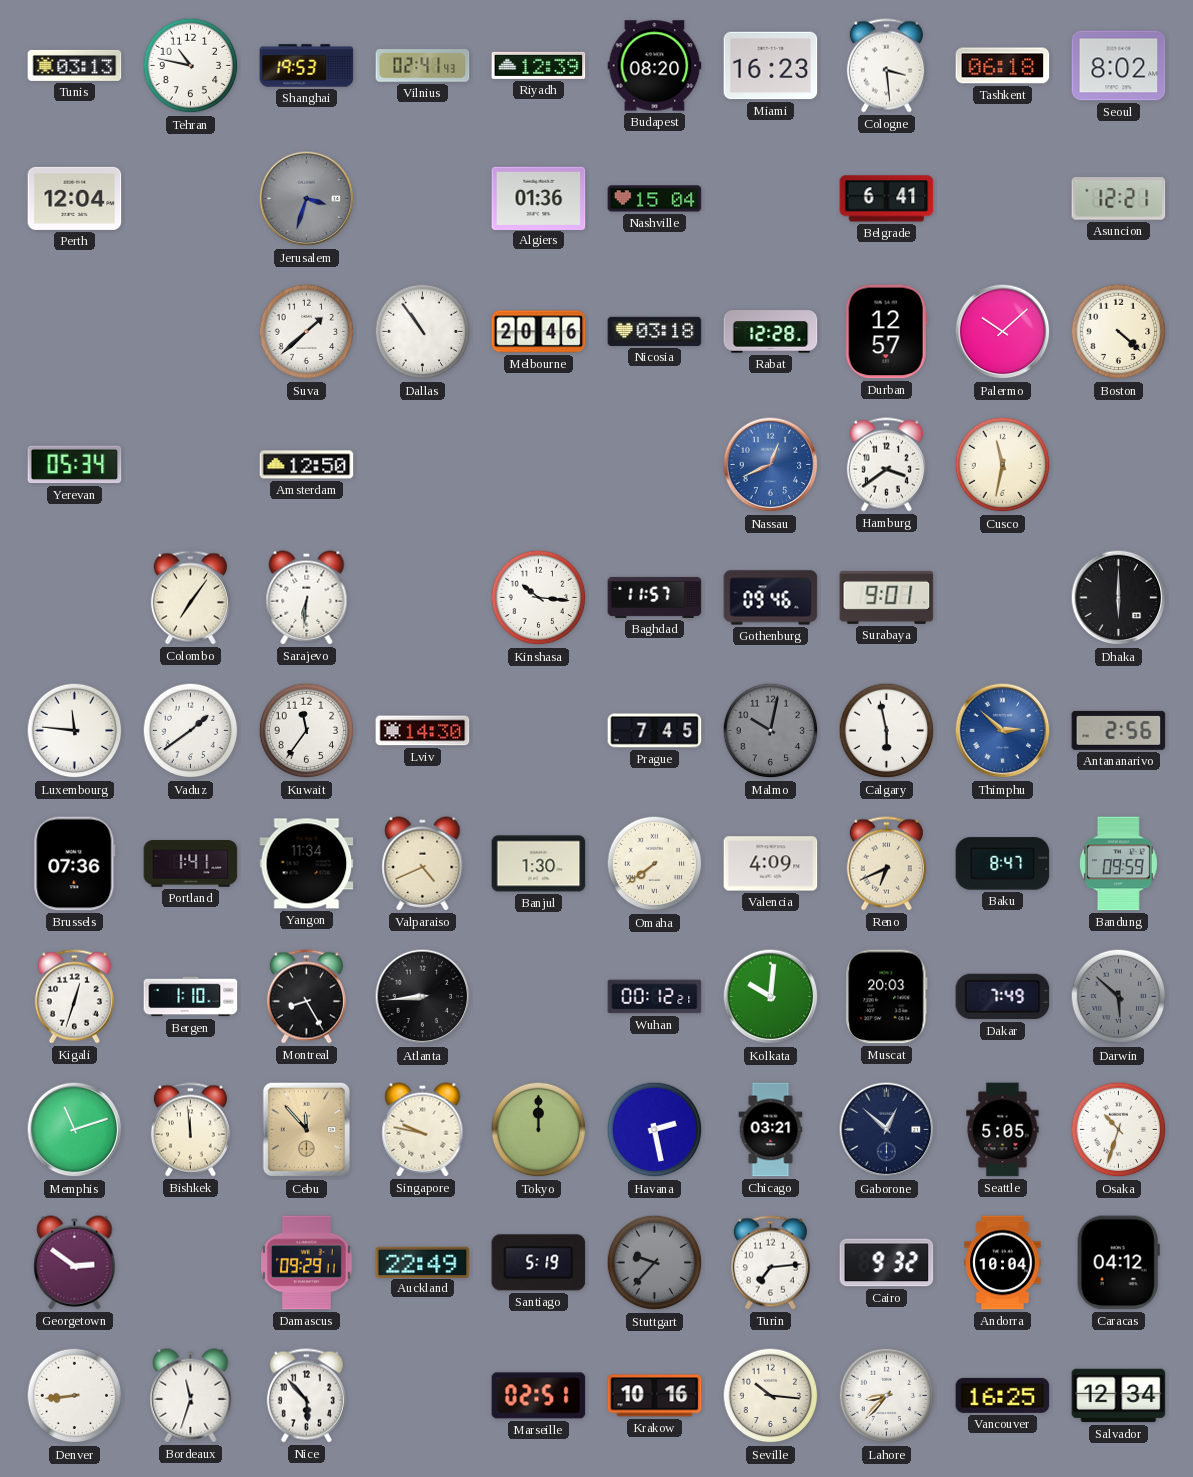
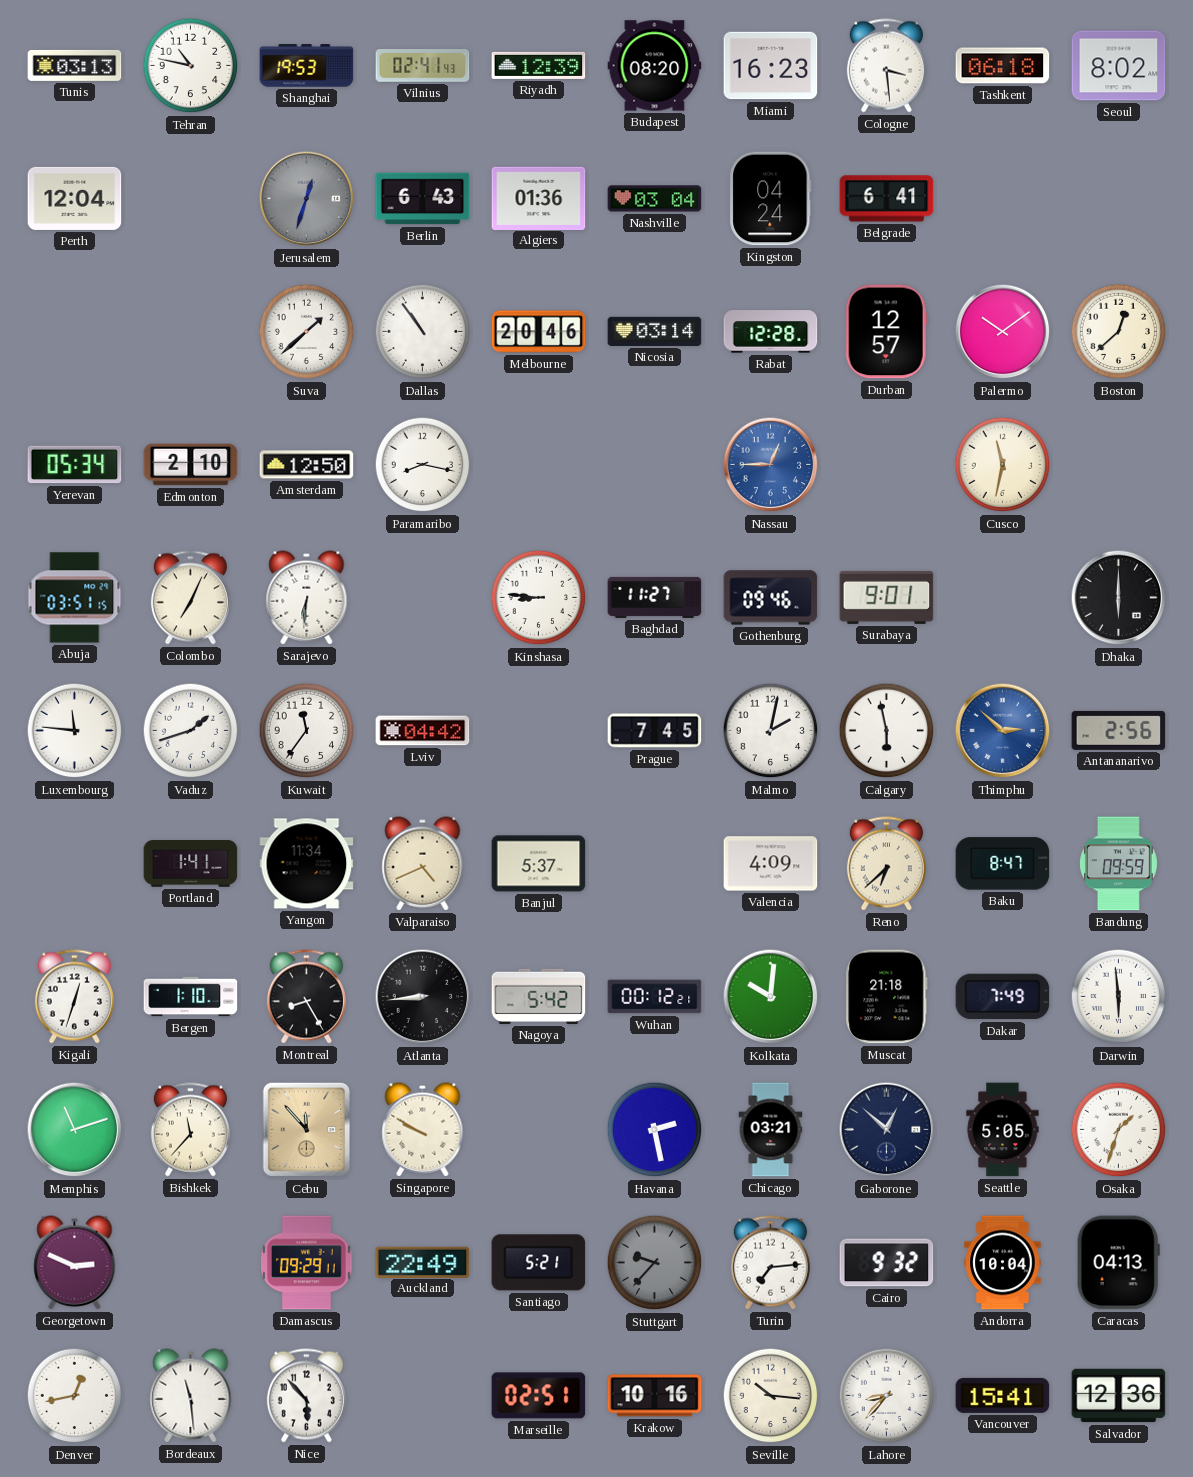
Jerusalem: 3:33 -> 12:33 (307, 199)
Berlin: none -> 6:43 (423, 199)
Nashville: 15:04 -> 03:04 (655, 199)
Kingston: none -> 04:24 (771, 199)
Asuncion: 12:21 -> none (1119, 199)
Nicosia: 03:18 -> 03:14 (655, 331)
Palermo: 10:08 -> 10:09 (1003, 332)
Boston: 4:22 -> 12:38 (1119, 332)
Edmonton: none -> 2:10 (191, 465)
Paramaribo: none -> 8:17 (423, 465)
Nassau: 12:41 -> 12:45 (771, 465)
Hamburg: 3:39 -> none (886, 465)
Abuja: none -> 03:51 (75, 598)
Colombo: 7:06 -> 7:04 (190, 598)
Kinshasa: 10:16 -> 8:46 (539, 598)
Baghdad: 11:57 -> 11:27 (655, 597)
Vaduz: 1:39 -> 1:42 (191, 731)
Lviv: 14:30 -> 04:42 (423, 731)
Malmo: 10:02 -> 2:02 (771, 731)
Malmo dial: grey -> white (771, 731)
Brussels: 07:36 -> none (75, 864)
Banjul: 1:30 -> 5:37 (539, 864)
Omaha: 7:39 -> none (655, 864)
Reno: 6:41 -> 6:38 (886, 864)
Nagoya: none -> 5:42 (539, 996)
Muscat: 20:03 -> 21:18 (887, 997)
Darwin: 5:52 -> 5:59 (1119, 997)
Darwin dial: grey -> white (1119, 997)
Bishkek: 11:59 -> 11:37 (190, 1130)
Singapore: 9:47 -> 9:50 (423, 1130)
Tokyo: 12:00 -> none (539, 1130)
Osaka: 10:33 -> 1:33 (1119, 1130)
Georgetown: 2:51 -> 2:49 (75, 1263)
Santiago: 5:19 -> 5:21 (539, 1263)
Caracas: 04:12 -> 04:13 (1118, 1263)
Denver: 8:44 -> 12:43 (75, 1396)
Bordeaux: 11:33 -> 11:29 (191, 1396)
Vancouver: 16:25 -> 15:41 (1003, 1395)
Salvador: 12:34 -> 12:36 (1119, 1396)
